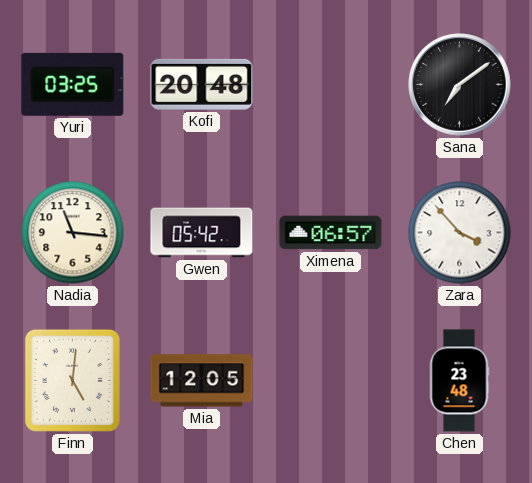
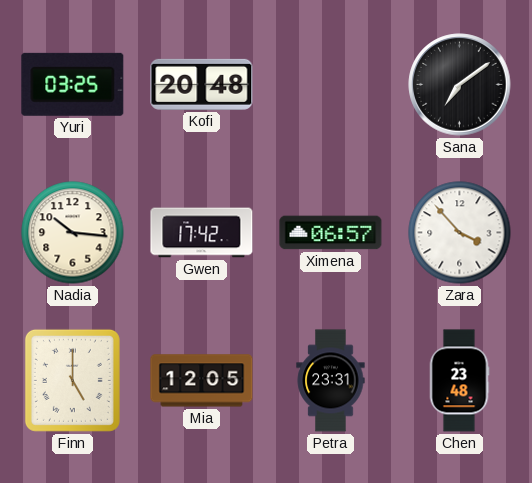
Nadia: 11:16 -> 10:16 (73, 233)
Gwen: 05:42 -> 17:42 (202, 233)
Finn: 5:01 -> 5:00 (72, 380)
Petra: none -> 23:31 (331, 381)
